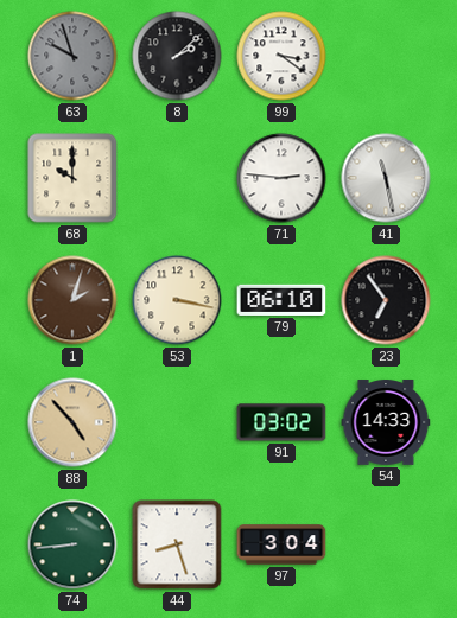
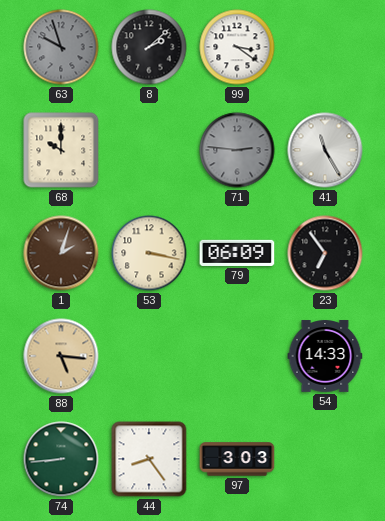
71 dial: white -> grey (237, 150)
41: 11:28 -> 11:25 (325, 150)
79: 06:10 -> 06:09 (237, 253)
88: 4:53 -> 5:16 (61, 356)
91: 03:02 -> none (281, 422)
44: 8:27 -> 8:24 (149, 459)
97: 3:04 -> 3:03 (237, 459)
